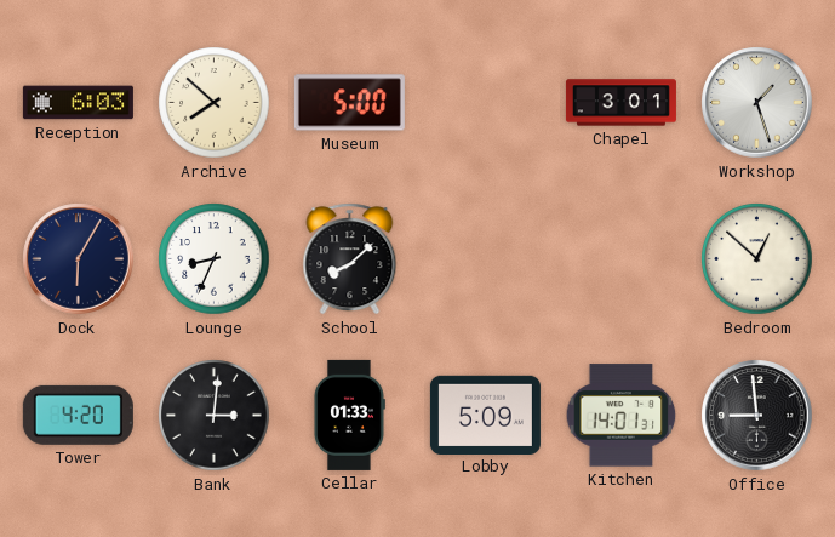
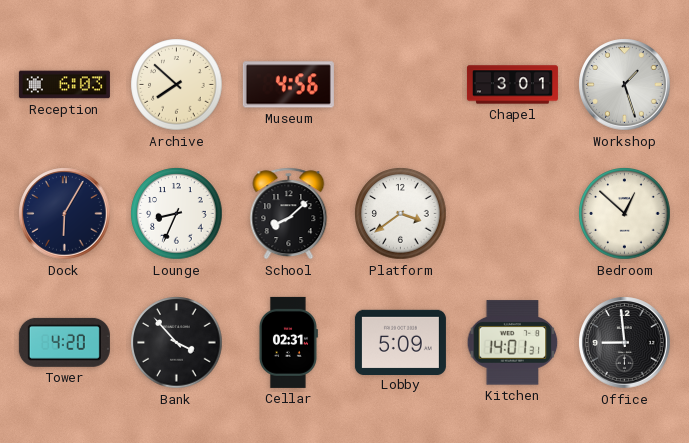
Museum: 5:00 -> 4:56 (288, 85)
Platform: none -> 3:39 (401, 214)
Bank: 3:01 -> 3:53 (177, 343)
Cellar: 01:33 -> 02:31 (288, 342)
